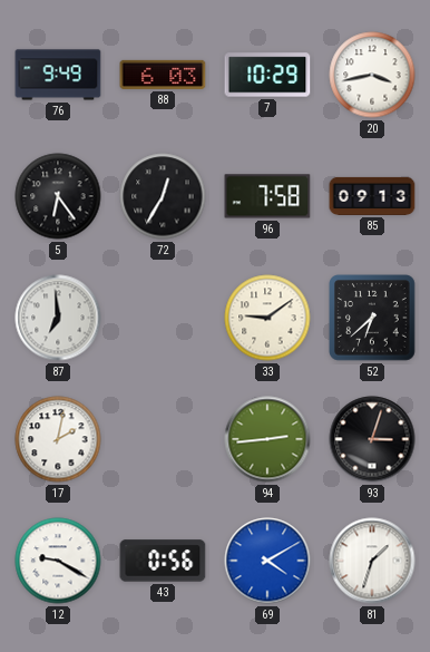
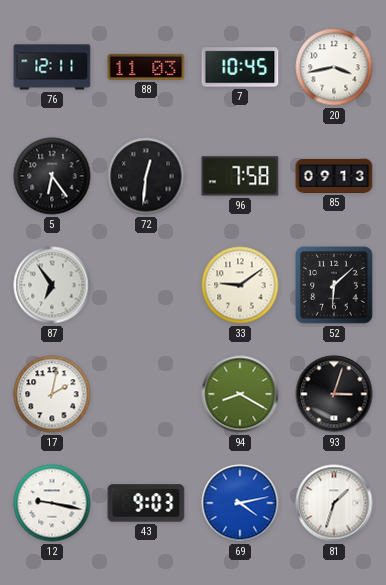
76: 9:49 -> 12:11 (52, 67)
88: 6:03 -> 11:03 (146, 67)
7: 10:29 -> 10:45 (240, 67)
72: 12:35 -> 12:31 (146, 176)
87: 6:59 -> 6:54 (52, 285)
52: 6:38 -> 6:08 (335, 286)
94: 2:44 -> 8:20 (240, 394)
12: 9:20 -> 9:17 (52, 503)
43: 0:56 -> 9:03 (146, 503)
69: 4:10 -> 4:13 (240, 503)
